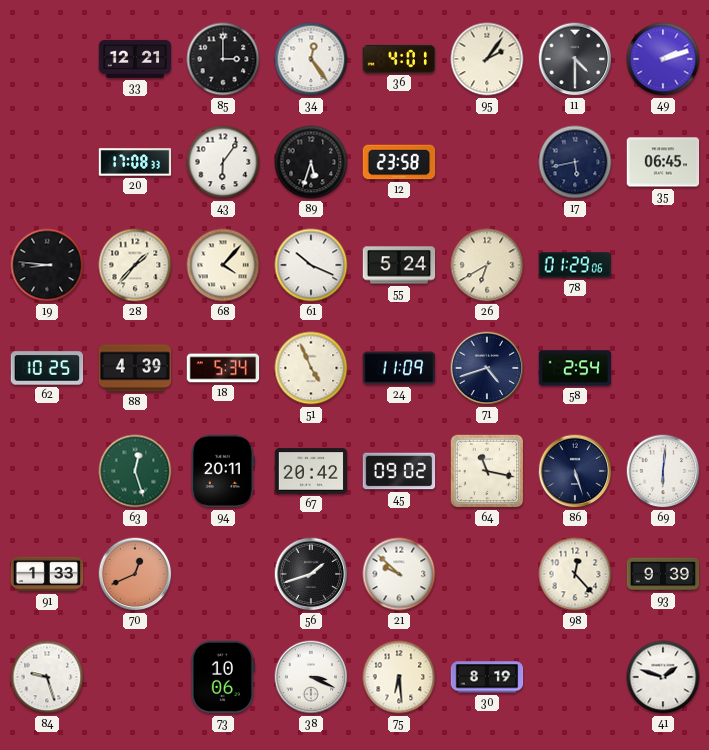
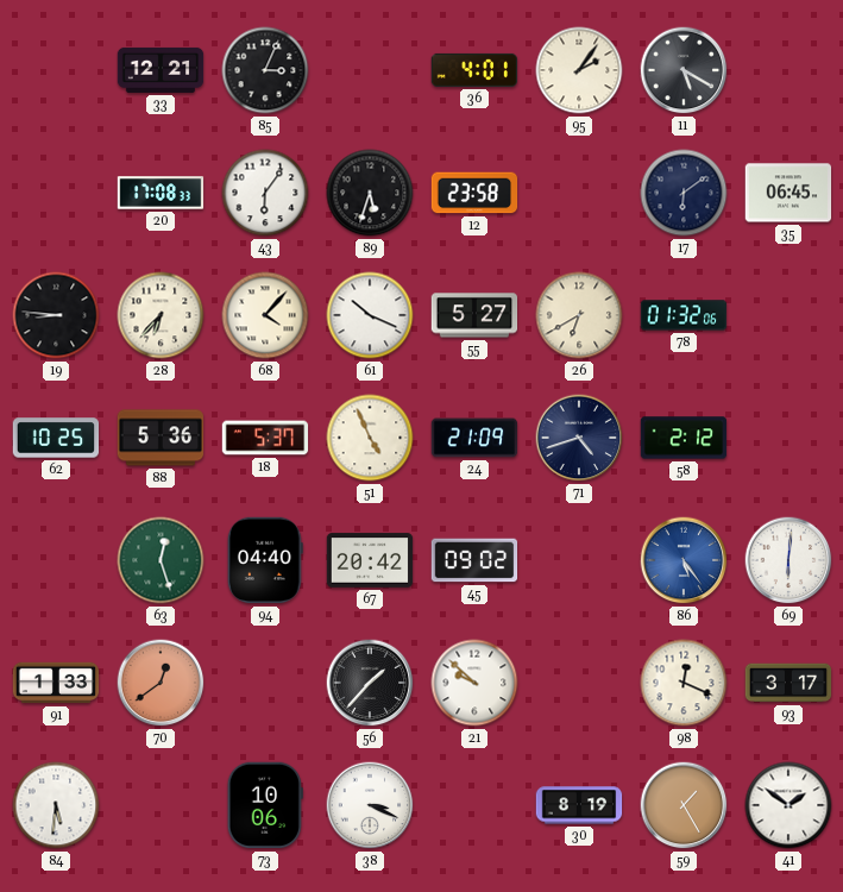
85: 3:00 -> 3:04 (265, 70)
34: 12:24 -> none (311, 59)
11: 4:30 -> 5:20 (684, 70)
49: 2:12 -> none (663, 59)
17: 5:43 -> 6:09 (684, 193)
28: 1:37 -> 6:37 (161, 315)
55: 5:24 -> 5:27 (474, 315)
78: 01:29 -> 01:32 (684, 315)
88: 4:39 -> 5:36 (161, 438)
18: 5:34 -> 5:37 (265, 438)
24: 11:09 -> 21:09 (474, 438)
58: 2:54 -> 2:12 (684, 438)
94: 20:11 -> 04:40 (265, 560)
64: 11:17 -> none (487, 471)
86: 5:27 -> 5:24 (684, 560)
86 dial: navy -> blue (684, 560)
70: 12:41 -> 12:39 (161, 683)
56: 1:42 -> 1:37 (370, 683)
98: 12:23 -> 12:19 (684, 683)
93: 9:39 -> 3:17 (788, 683)
84: 9:27 -> 5:31 (56, 805)
75: 6:29 -> none (399, 677)
59: none -> 1:25 (684, 805)
41: 1:48 -> 1:51 (788, 805)
